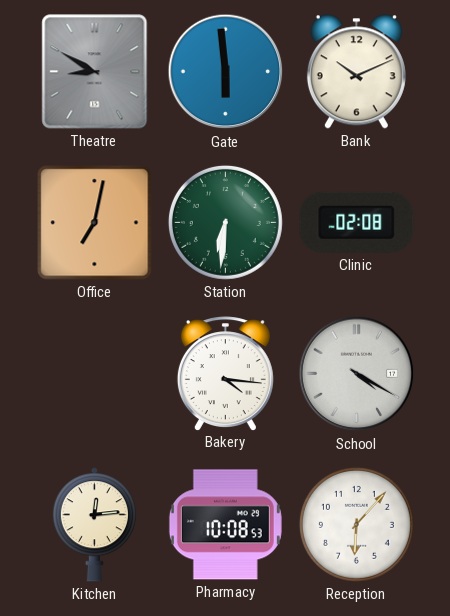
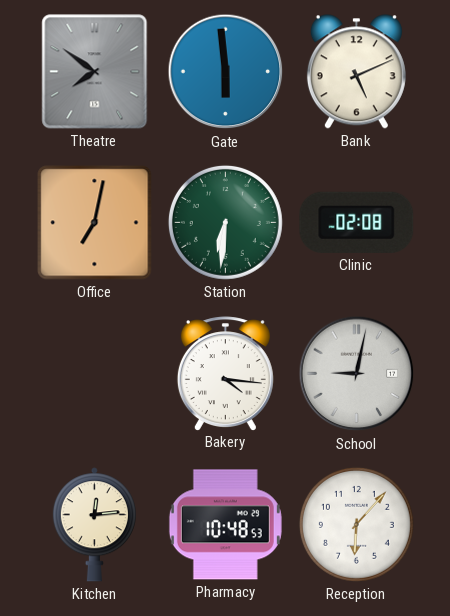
Theatre: 8:50 -> 7:51 (95, 72)
Bank: 10:11 -> 5:11 (356, 72)
School: 4:20 -> 9:02 (357, 374)
Pharmacy: 10:08 -> 10:48 (225, 525)
